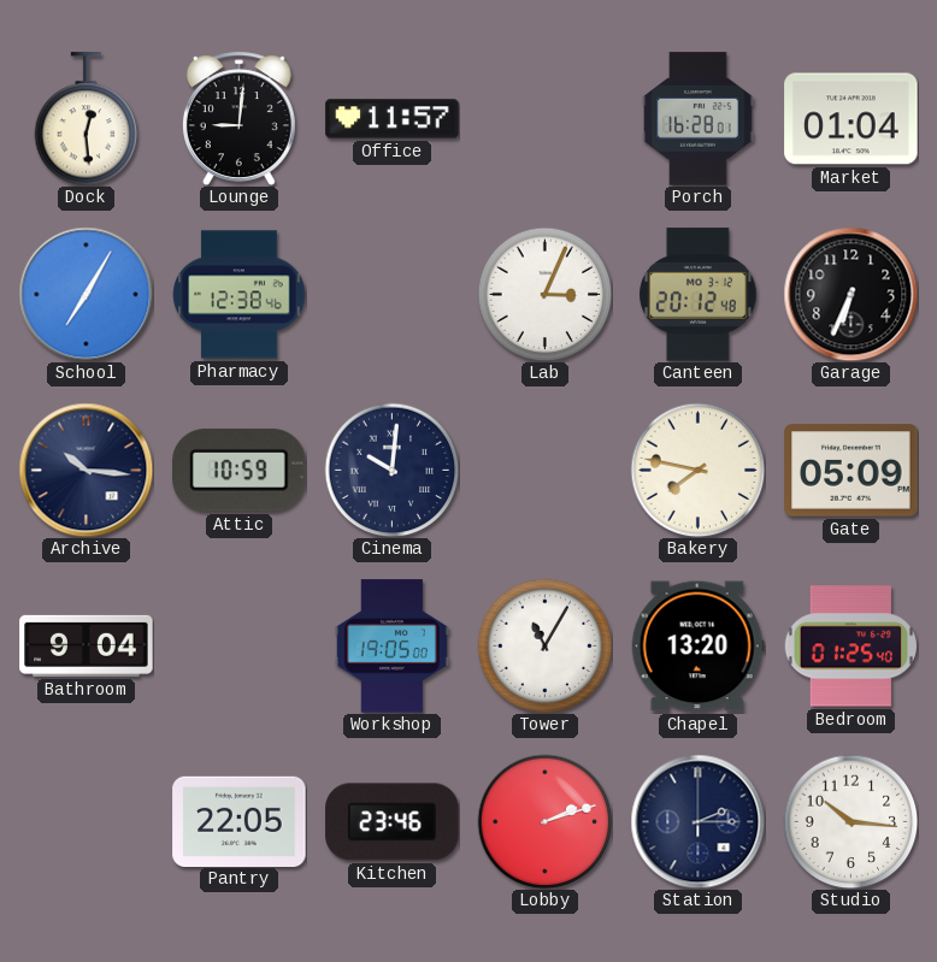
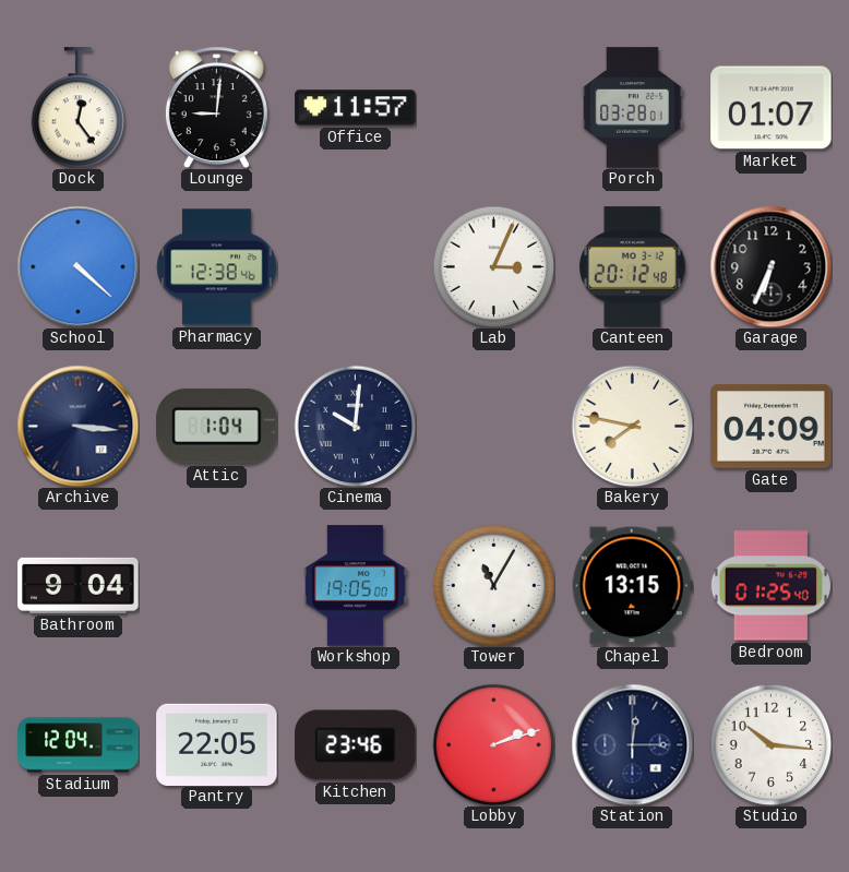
Dock: 12:29 -> 12:24 (79, 108)
Porch: 16:28 -> 03:28 (633, 108)
Market: 01:04 -> 01:07 (772, 108)
School: 7:05 -> 4:22 (77, 266)
Archive: 10:16 -> 3:16 (77, 426)
Attic: 10:59 -> 1:04 (217, 427)
Gate: 05:09 -> 04:09 (772, 427)
Chapel: 13:20 -> 13:15 (632, 586)
Stadium: none -> 12:04 (79, 745)
Station: 2:15 -> 12:15 (632, 744)
